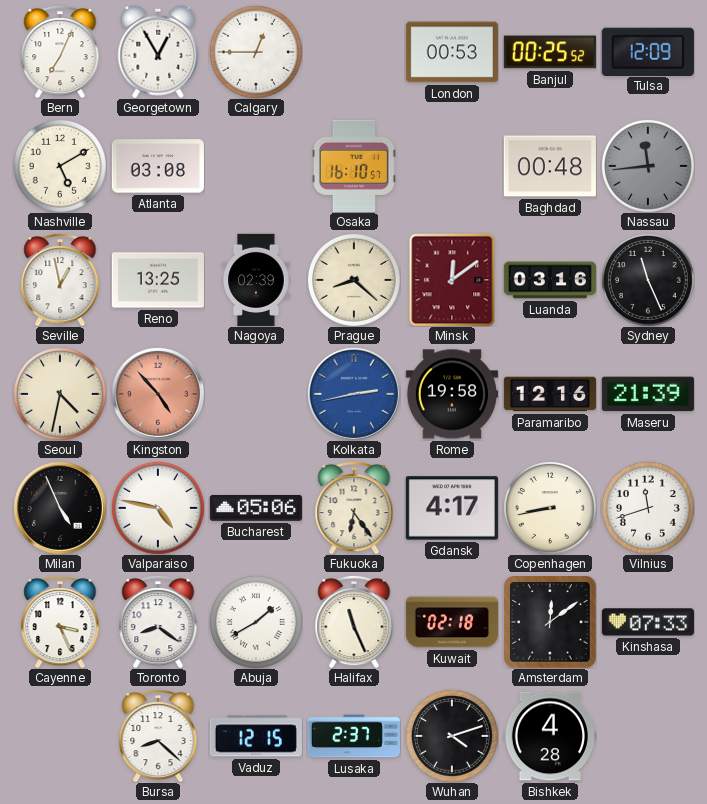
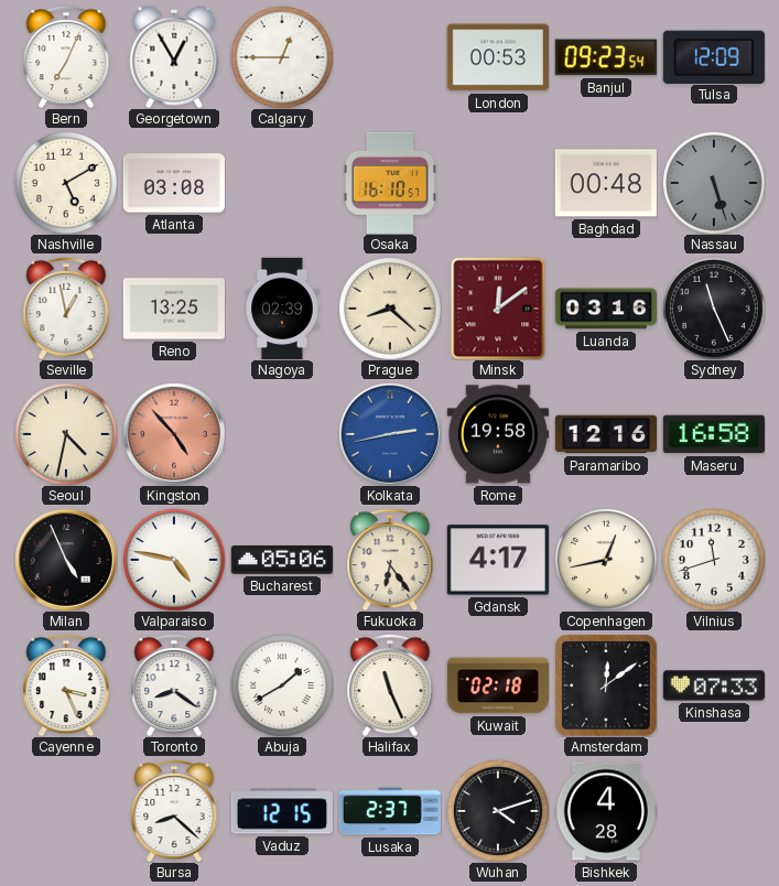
Banjul: 00:25 -> 09:23 (606, 57)
Nassau: 11:44 -> 5:27 (714, 183)
Maseru: 21:39 -> 16:58 (714, 434)
Copenhagen: 8:43 -> 12:43 (606, 560)
